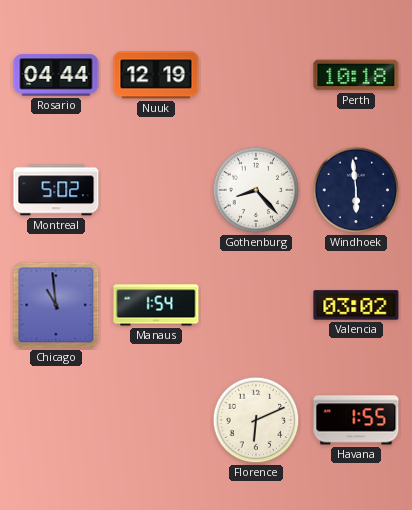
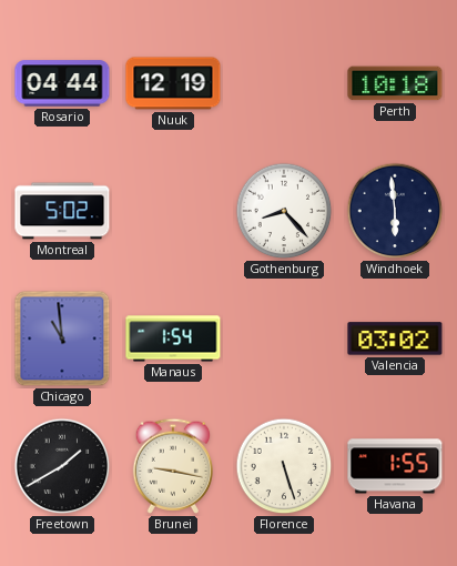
Freetown: none -> 1:40 (62, 466)
Brunei: none -> 9:17 (172, 466)
Florence: 6:11 -> 5:27 (284, 466)
